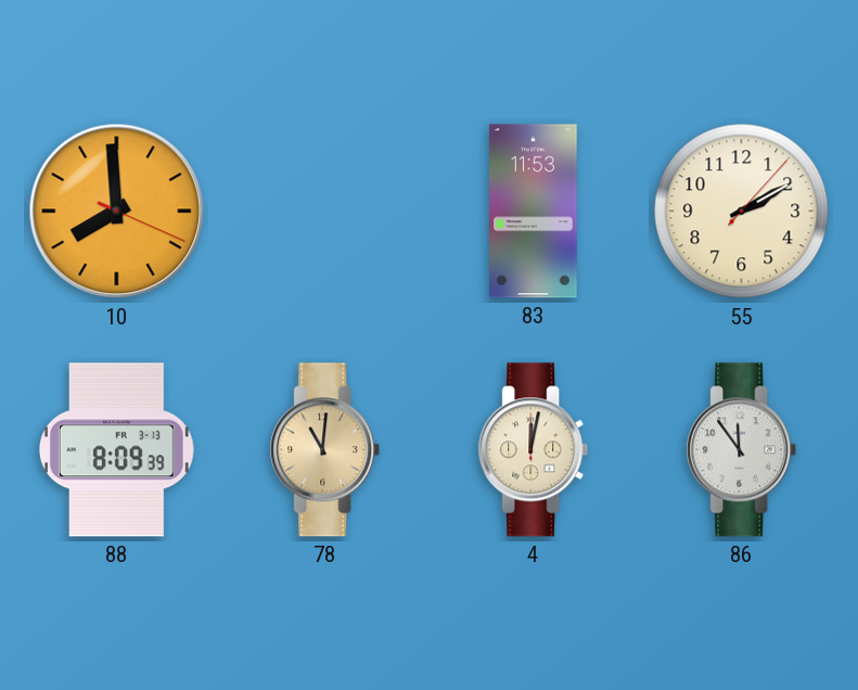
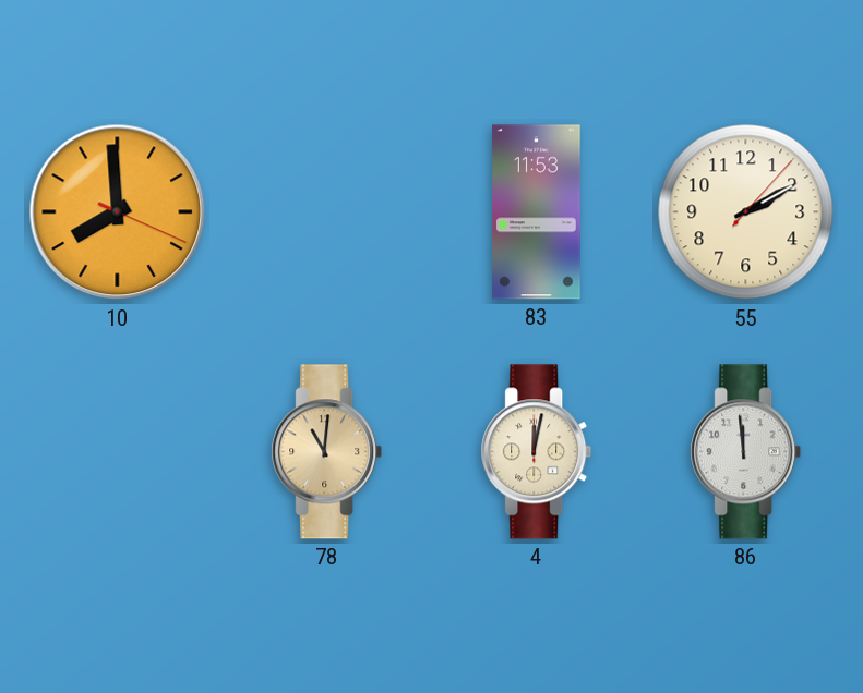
88: 8:09 -> none (116, 450)
86: 11:54 -> 11:59 (746, 452)
